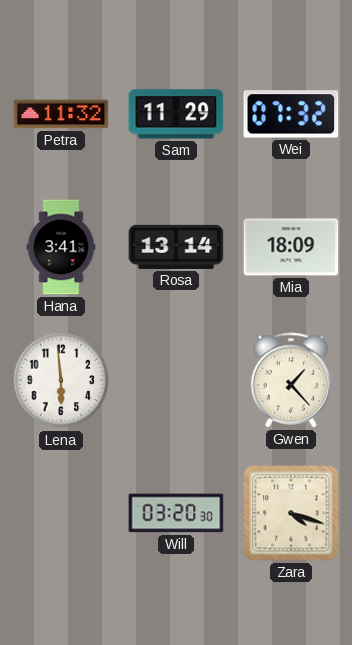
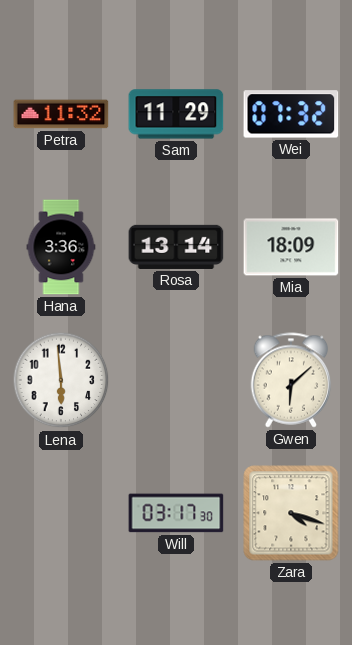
Hana: 3:41 -> 3:36 (61, 247)
Gwen: 1:23 -> 6:08 (291, 380)
Will: 03:20 -> 03:17 (176, 513)
